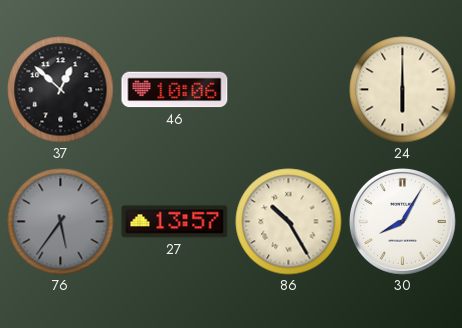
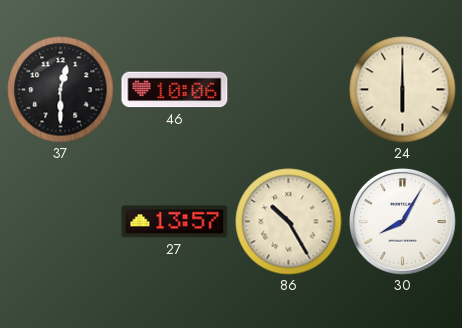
37: 12:52 -> 12:30 (61, 90)
76: 5:36 -> none (61, 222)
